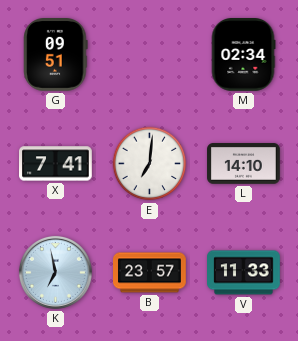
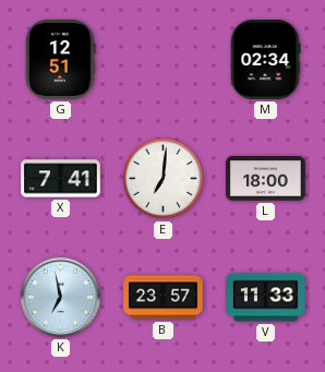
G: 09:51 -> 12:51 (61, 60)
L: 14:10 -> 18:00 (266, 179)
